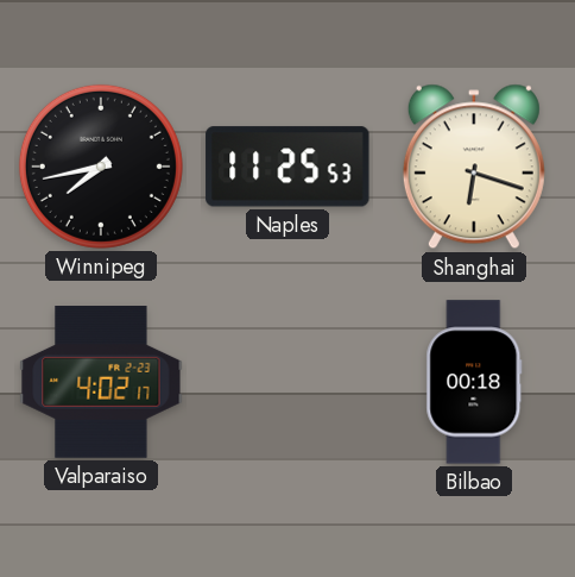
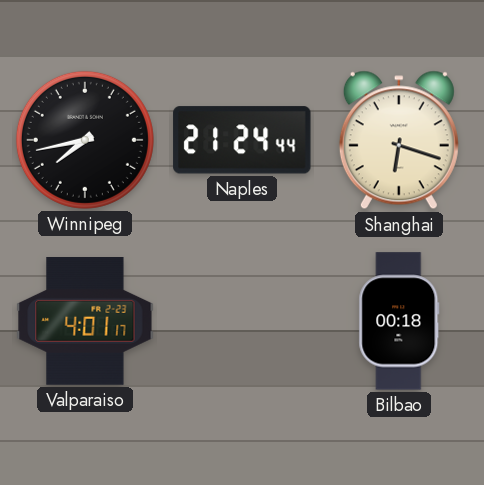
Naples: 11:25 -> 21:24 (242, 140)
Valparaiso: 4:02 -> 4:01 (85, 322)
